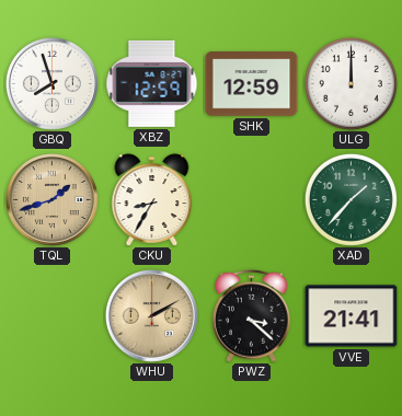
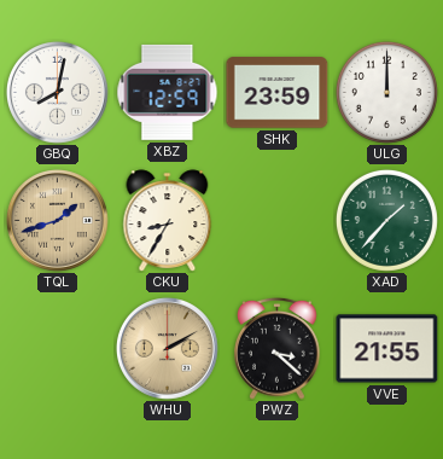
GBQ: 7:57 -> 8:02 (57, 92)
SHK: 12:59 -> 23:59 (278, 93)
VVE: 21:41 -> 21:55 (387, 349)
